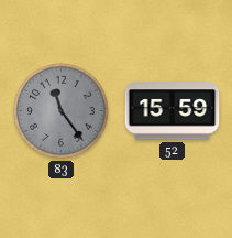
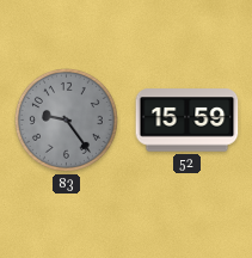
83: 11:24 -> 9:24 (66, 119)
